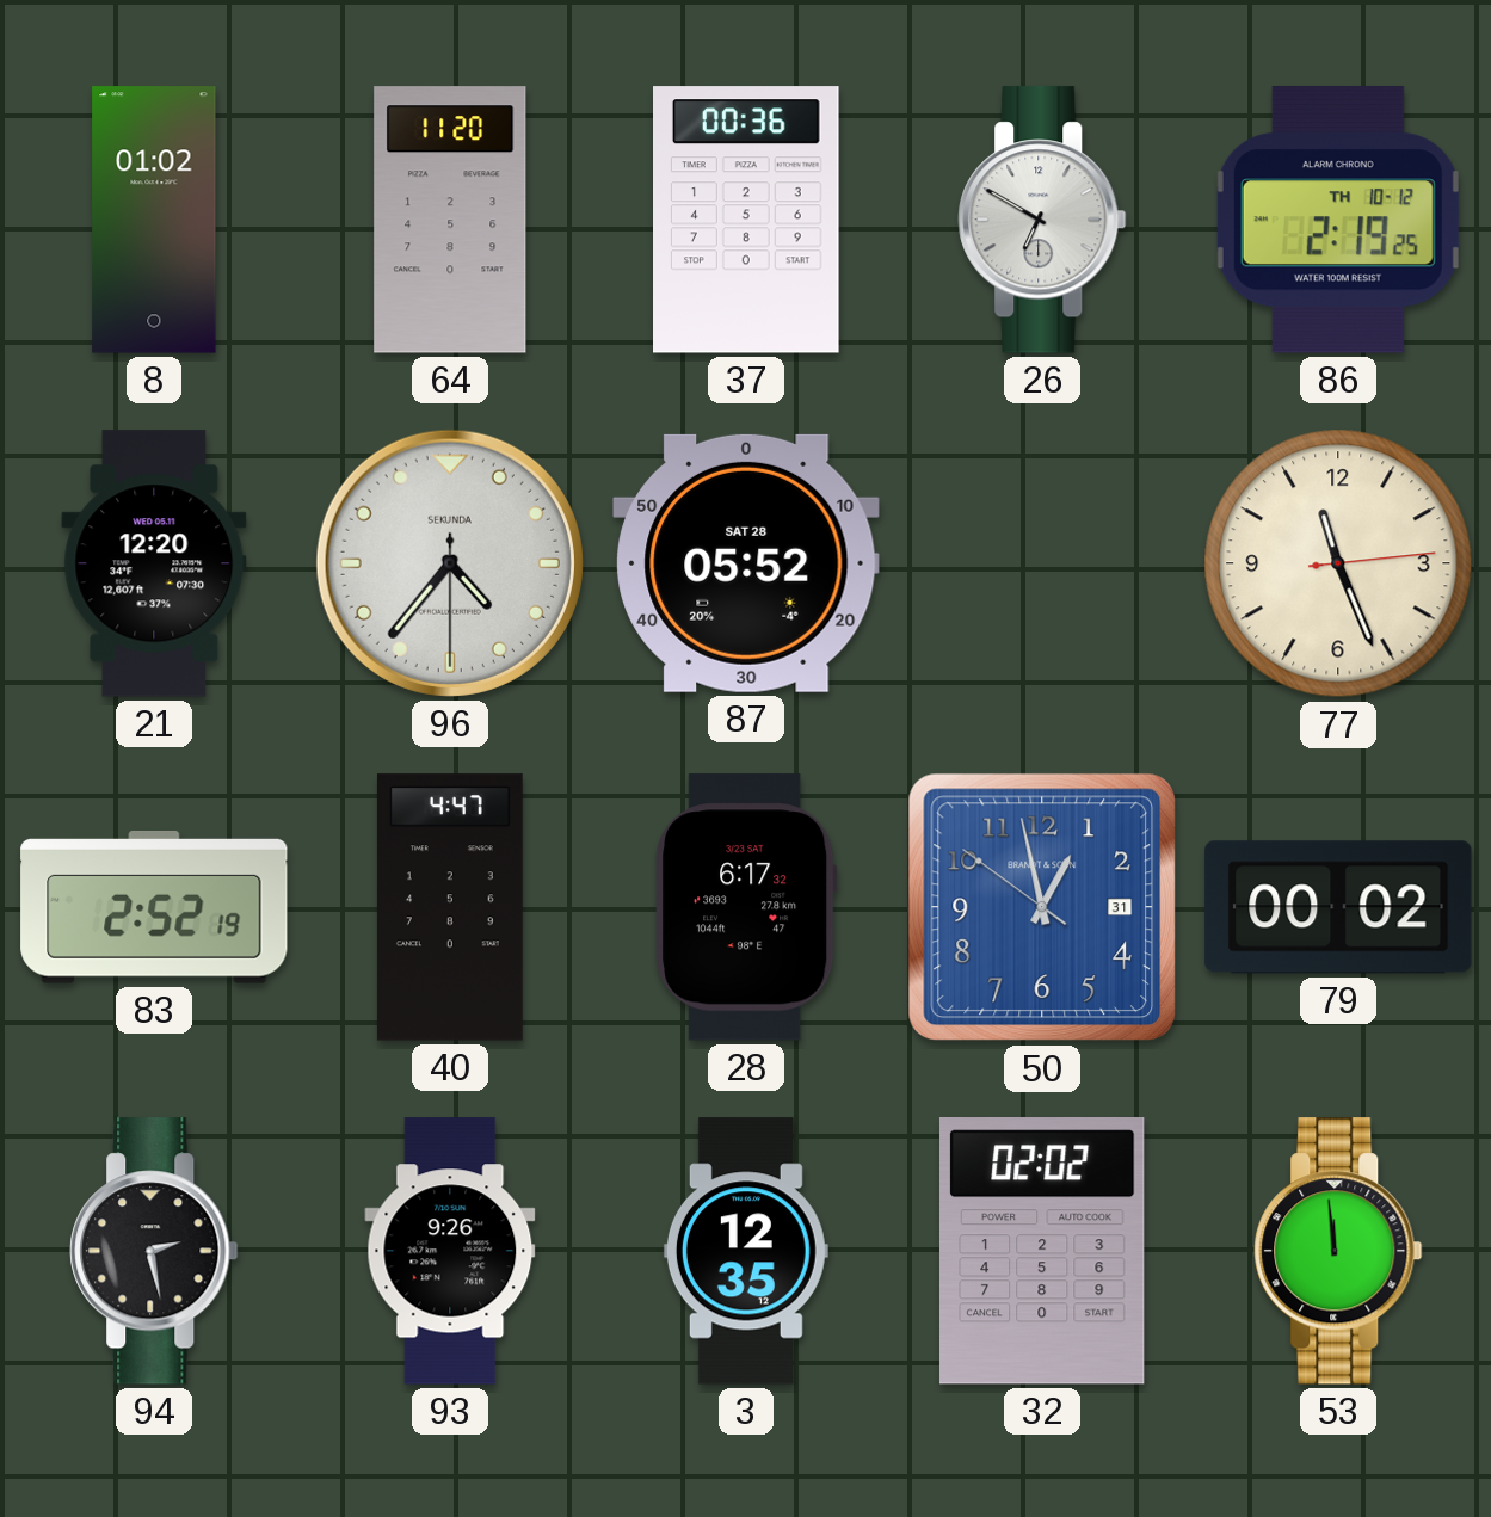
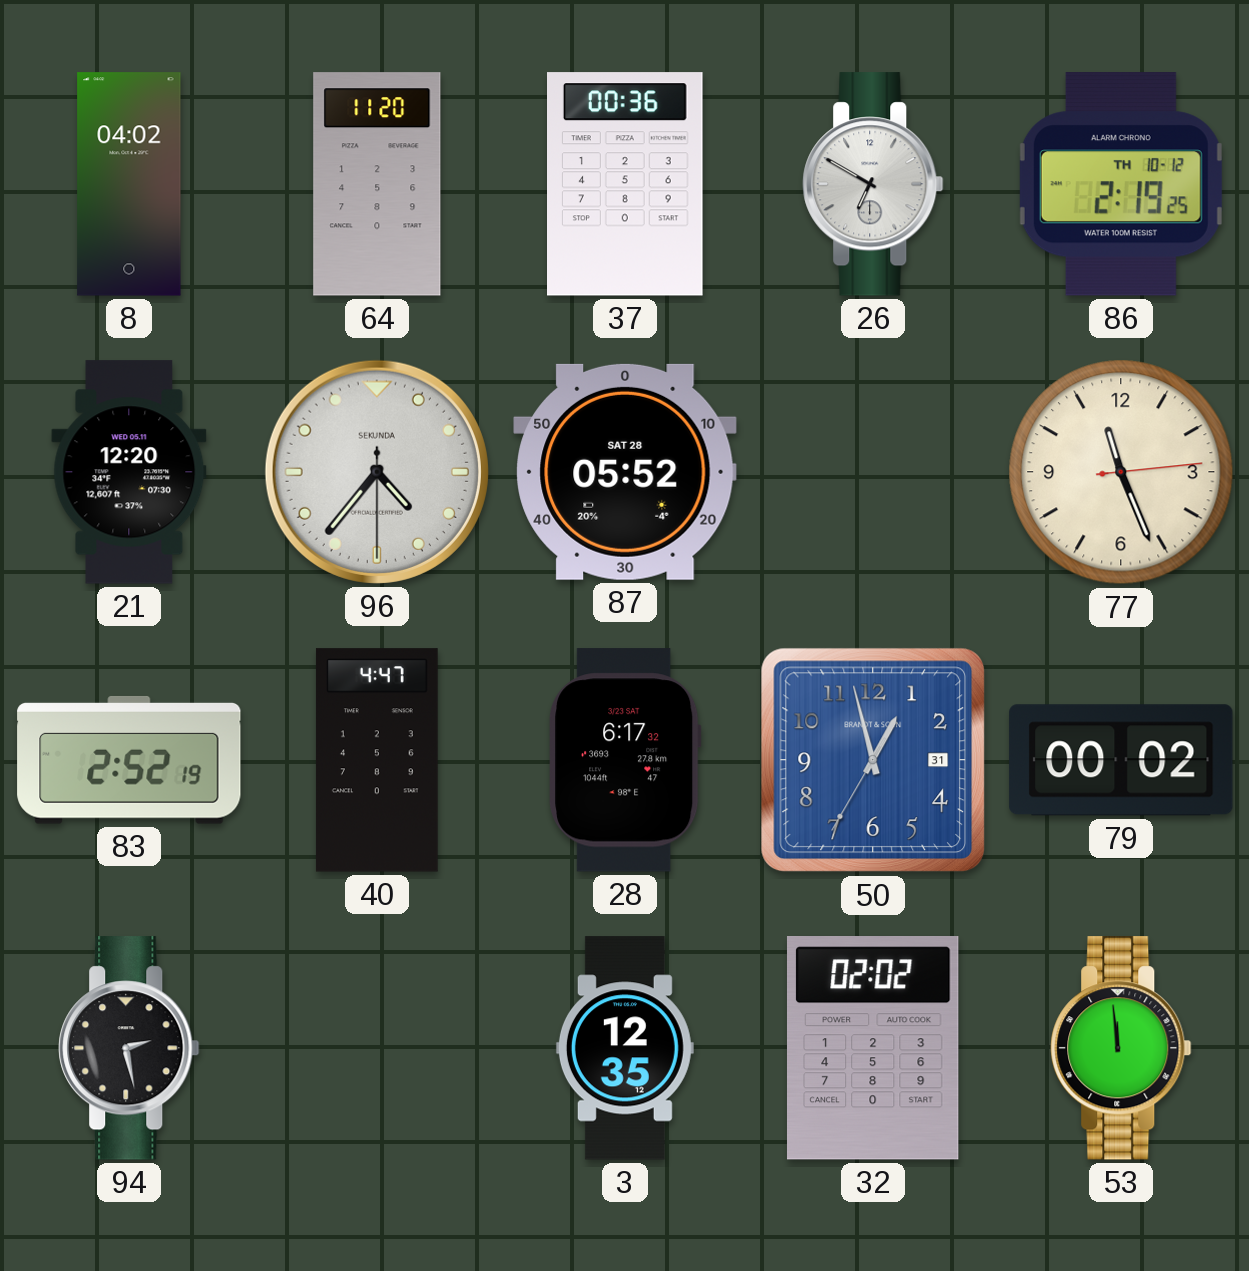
8: 01:02 -> 04:02 (129, 184)
50: 12:57:51 -> 12:57:35 (873, 760)
93: 9:26 -> none (450, 1251)
